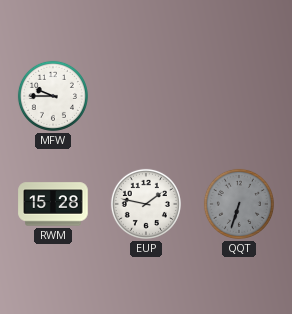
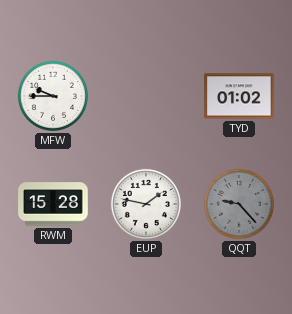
TYD: none -> 01:02 (239, 96)
QQT: 6:33 -> 9:23 (239, 204)
